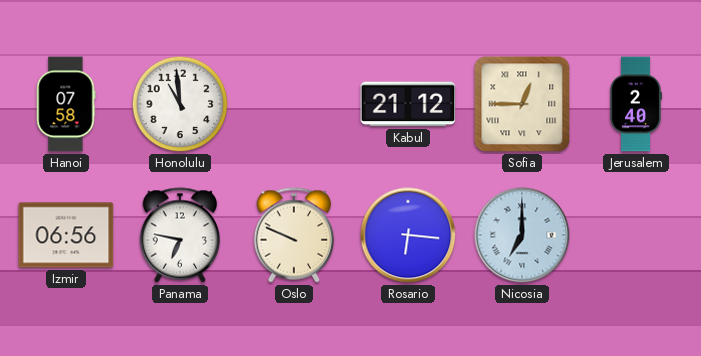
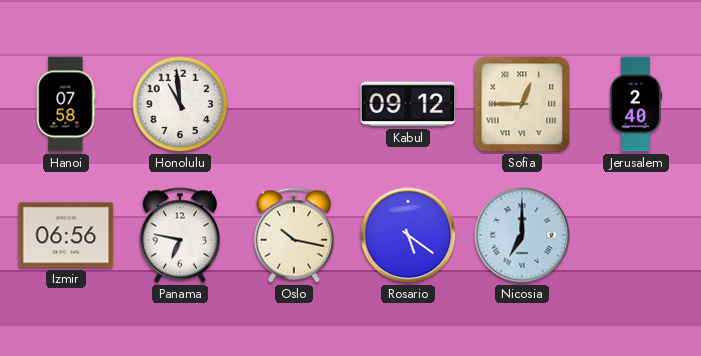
Kabul: 21:12 -> 09:12 (408, 104)
Oslo: 9:49 -> 10:17 (294, 235)
Rosario: 6:16 -> 5:21 (408, 235)
